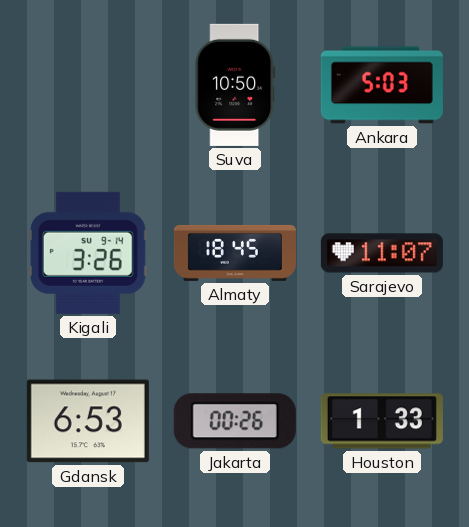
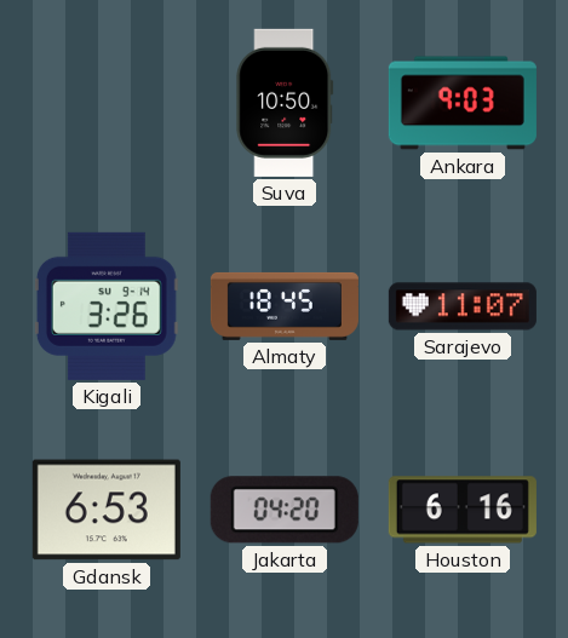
Ankara: 5:03 -> 9:03 (463, 103)
Jakarta: 00:26 -> 04:20 (285, 510)
Houston: 1:33 -> 6:16 (463, 510)
